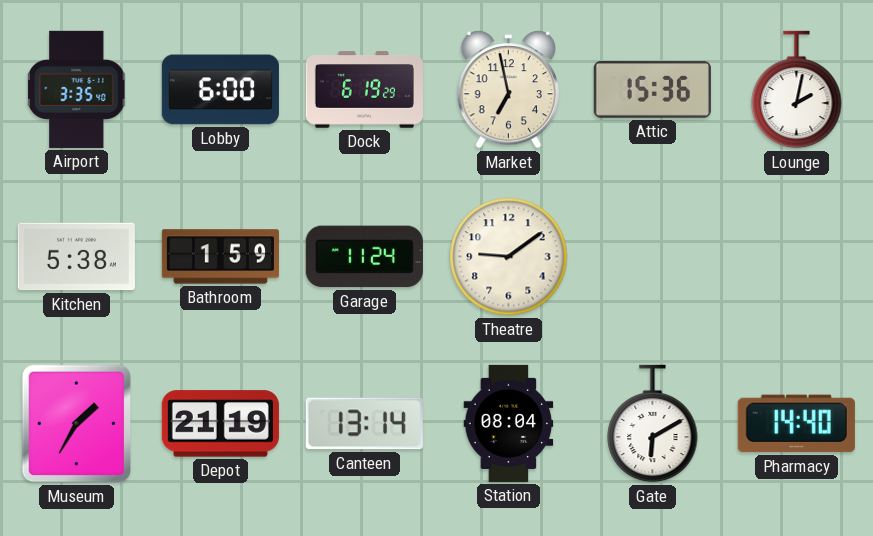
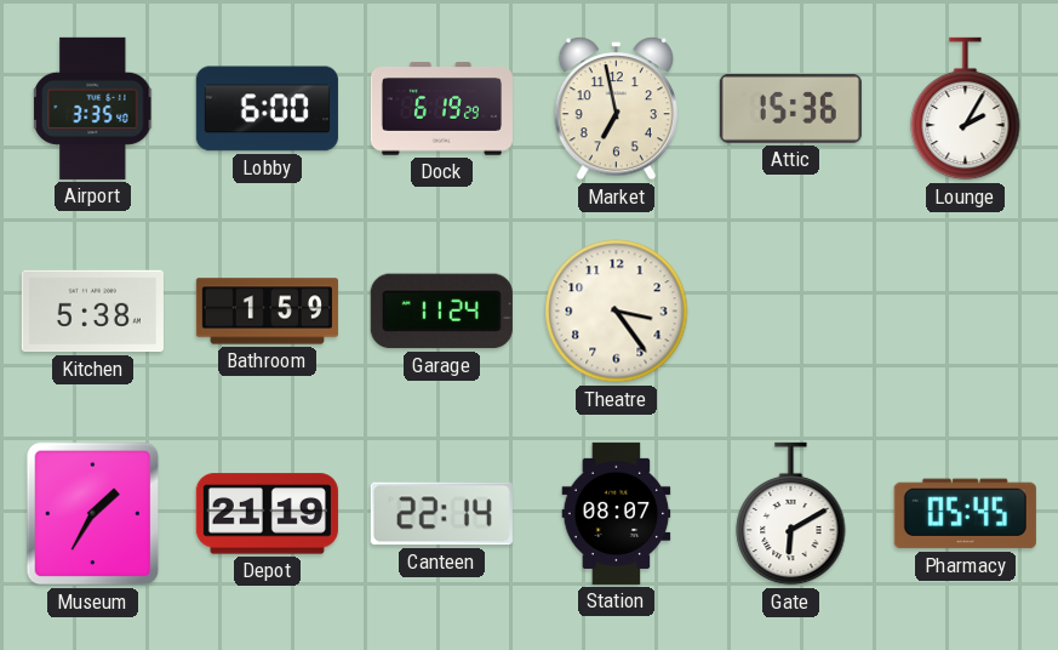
Lounge: 2:02 -> 2:05 (966, 109)
Theatre: 9:09 -> 3:24 (617, 312)
Canteen: 13:14 -> 22:14 (441, 514)
Station: 08:04 -> 08:07 (617, 513)
Pharmacy: 14:40 -> 05:45 (965, 514)
